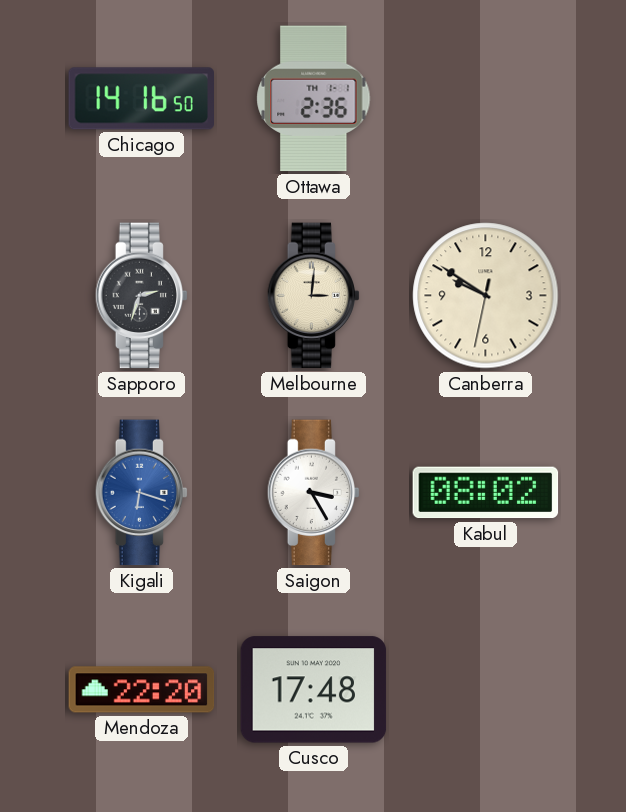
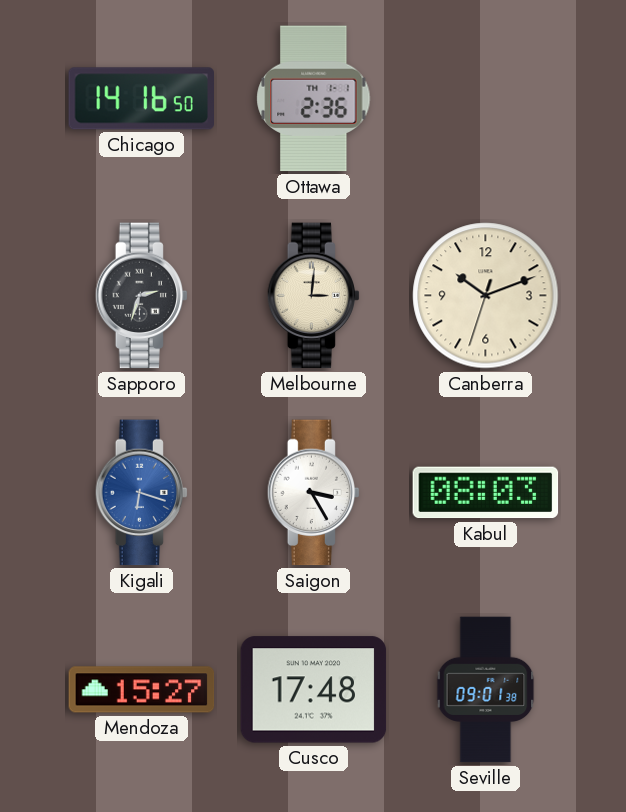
Canberra: 9:50 -> 10:11 (486, 296)
Kabul: 08:02 -> 08:03 (486, 493)
Mendoza: 22:20 -> 15:27 (142, 690)
Seville: none -> 09:01 (486, 690)
